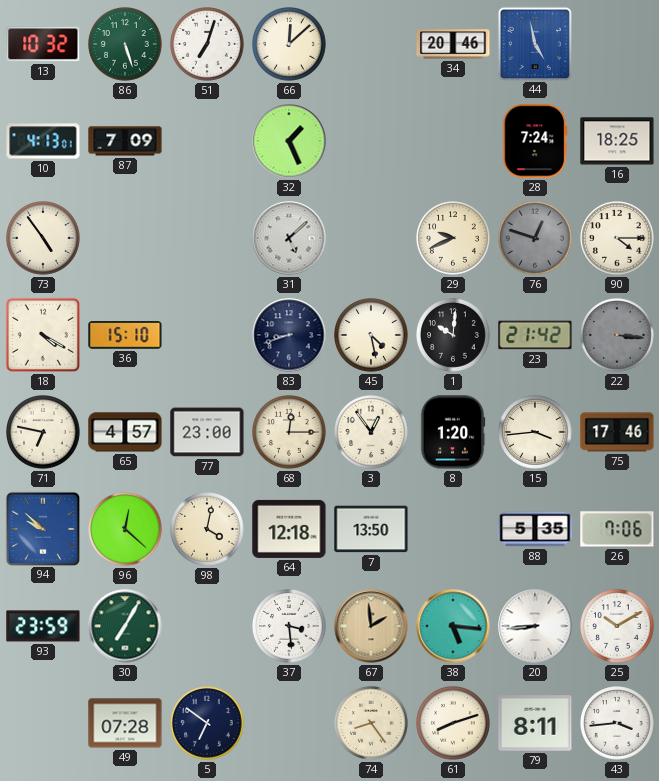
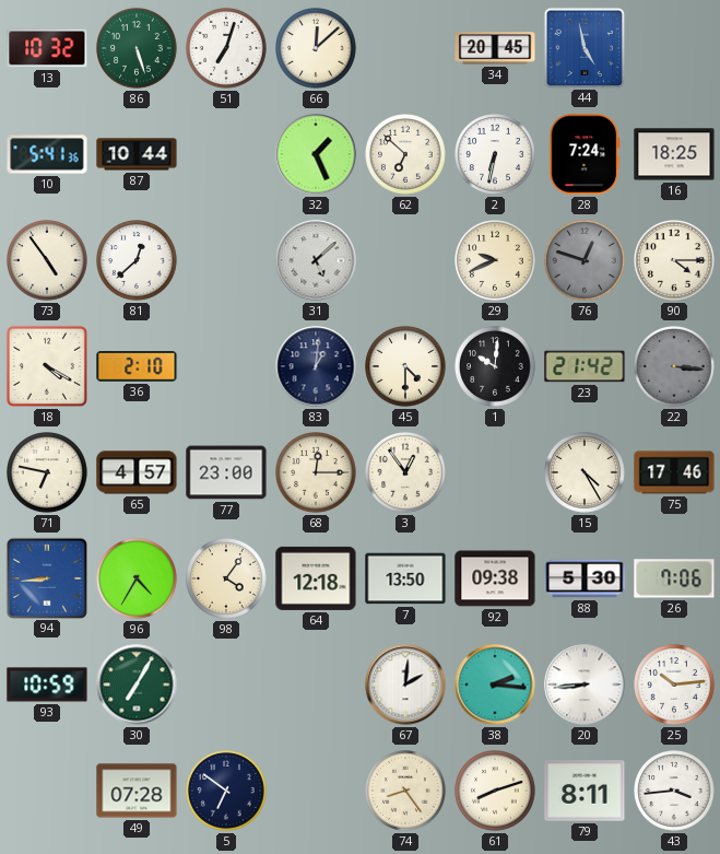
34: 20:46 -> 20:45 (495, 48)
10: 4:13 -> 5:41 (47, 154)
87: 7:09 -> 10:44 (137, 154)
62: none -> 6:52 (405, 154)
2: none -> 6:32 (495, 154)
81: none -> 12:38 (137, 260)
36: 15:10 -> 2:10 (137, 367)
83: 8:42 -> 1:01 (316, 366)
45: 4:28 -> 4:30 (405, 366)
8: 1:20 -> none (453, 432)
15: 3:44 -> 4:25 (585, 472)
94: 9:52 -> 8:44 (46, 577)
96: 12:22 -> 4:35 (137, 578)
98: 4:02 -> 4:06 (226, 578)
92: none -> 09:38 (495, 578)
88: 5:35 -> 5:30 (585, 578)
93: 23:59 -> 10:59 (47, 685)
37: 3:29 -> none (289, 626)
67: 1:59 -> 2:01 (405, 685)
67 dial: champagne -> white (405, 685)
38: 5:16 -> 2:16 (495, 685)
25: 10:10 -> 10:14 (674, 685)
